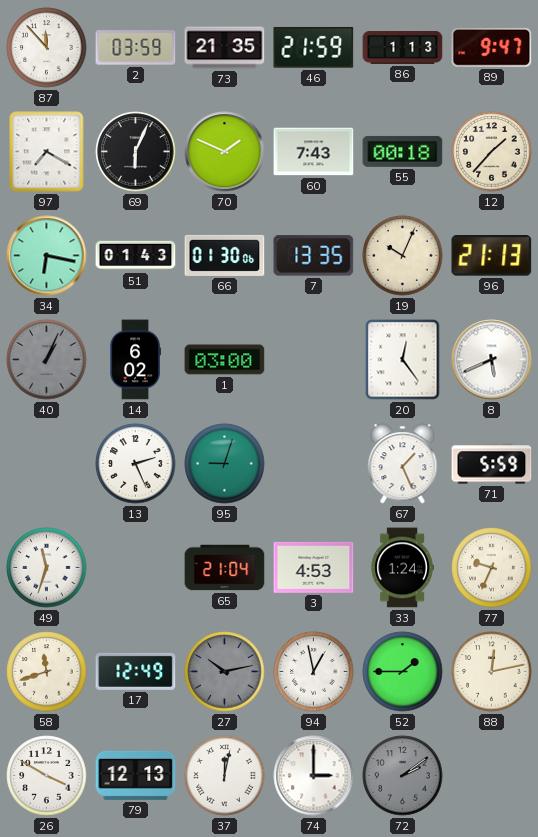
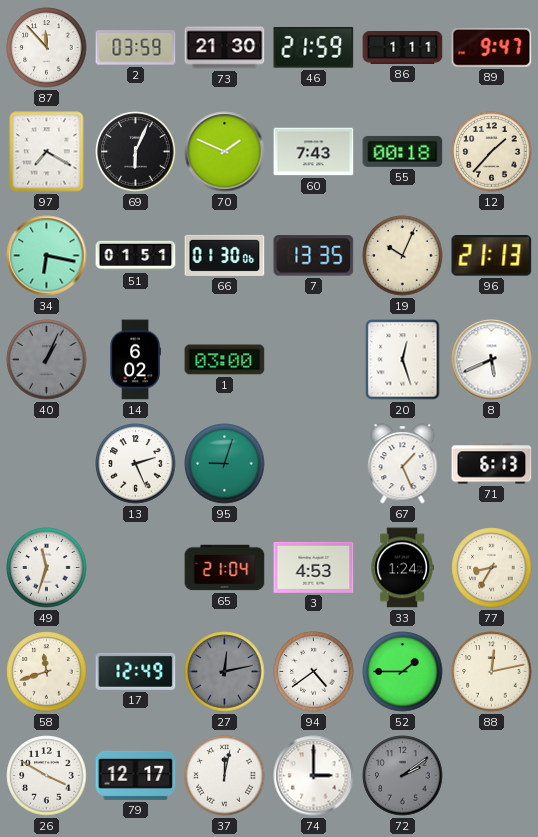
73: 21:35 -> 21:30 (225, 48)
86: 1:13 -> 1:11 (403, 48)
51: 01:43 -> 01:51 (136, 256)
20: 12:24 -> 12:27 (403, 360)
71: 5:59 -> 6:13 (492, 464)
77: 9:34 -> 8:35 (492, 568)
27: 10:13 -> 12:13 (225, 672)
94: 12:58 -> 4:39 (314, 672)
79: 12:13 -> 12:17 (136, 775)
